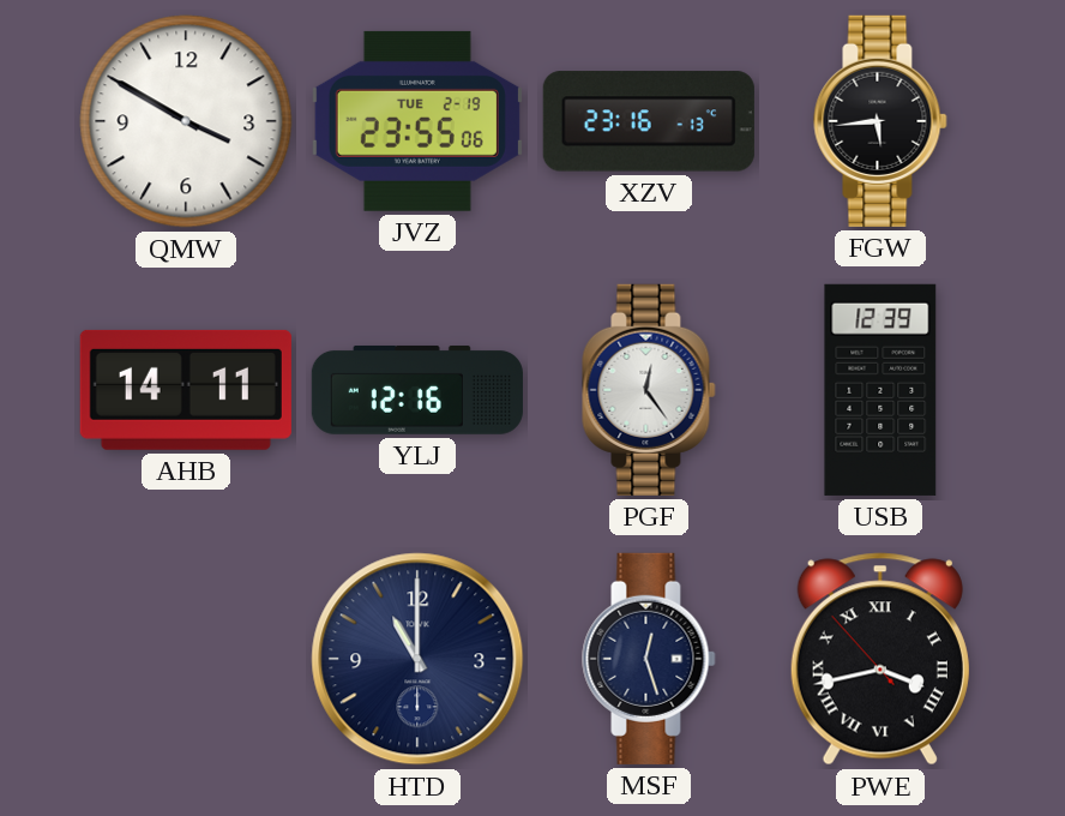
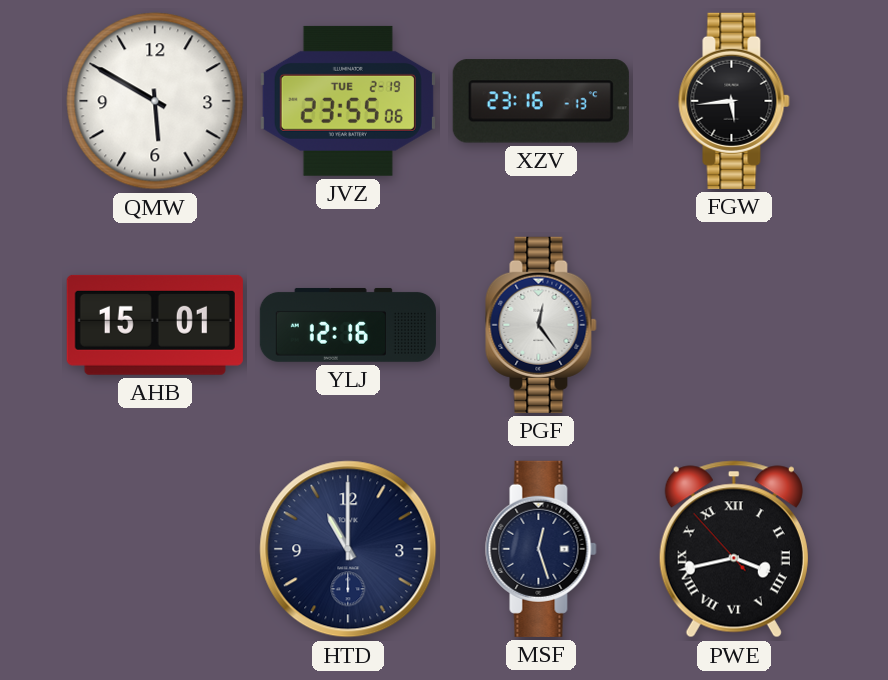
QMW: 3:50 -> 5:50 (155, 101)
AHB: 14:11 -> 15:01 (155, 325)
USB: 12:39 -> none (880, 390)
